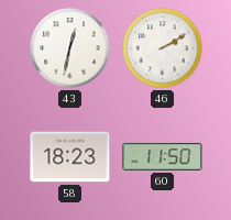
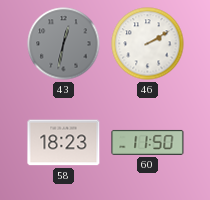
43 dial: white -> grey (64, 44)
